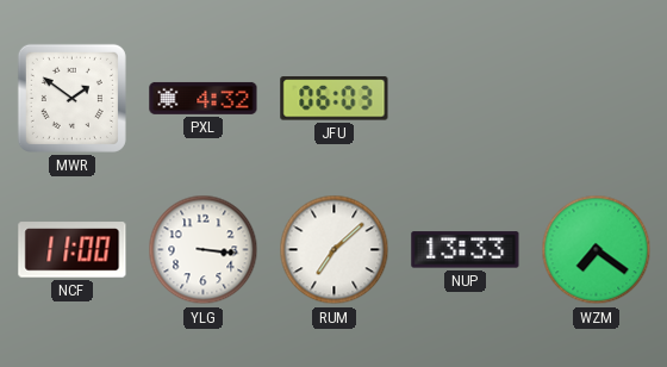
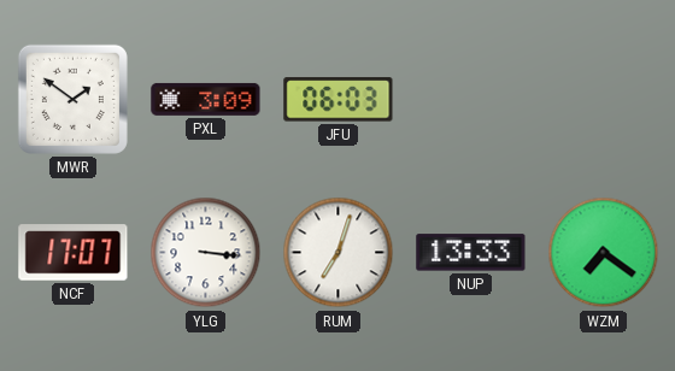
PXL: 4:32 -> 3:09 (206, 99)
NCF: 11:00 -> 17:07 (74, 253)
RUM: 7:08 -> 7:03 (339, 253)
